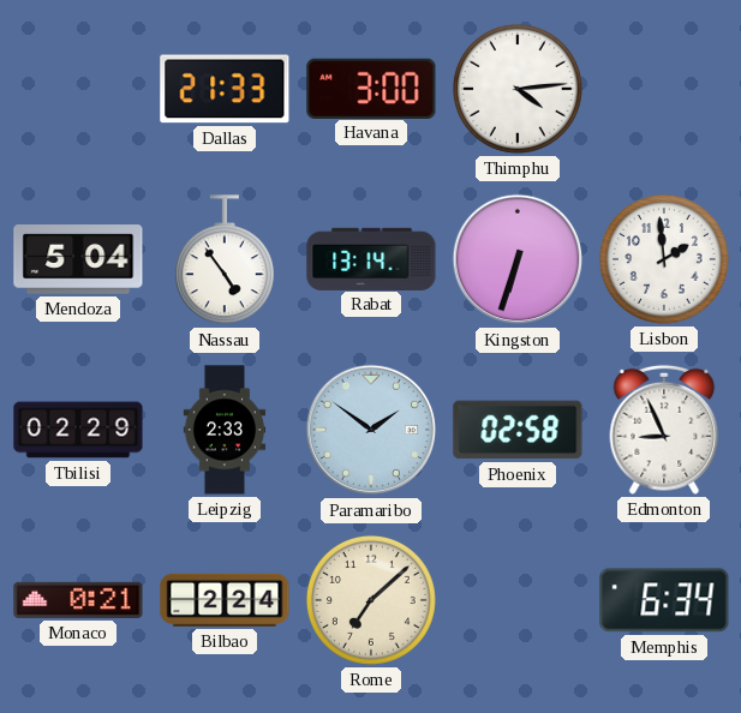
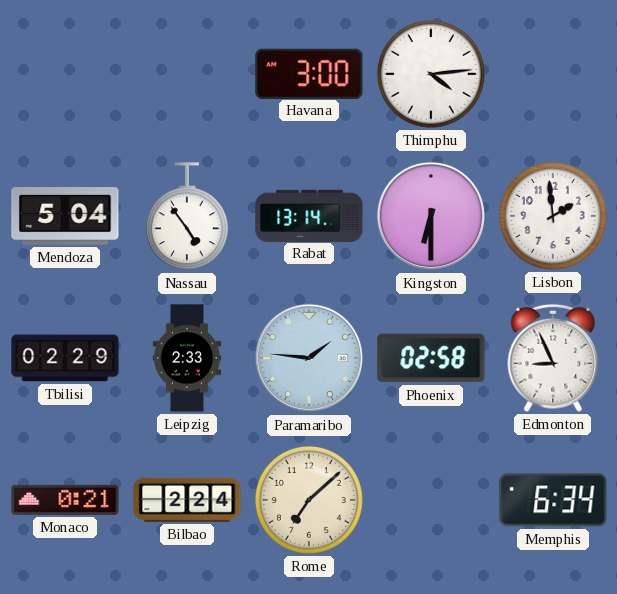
Dallas: 21:33 -> none (225, 89)
Kingston: 6:33 -> 6:30 (431, 216)
Paramaribo: 1:51 -> 1:46 (309, 358)
